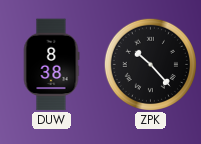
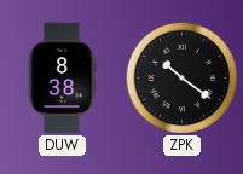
ZPK: 10:23 -> 10:21 (181, 77)
